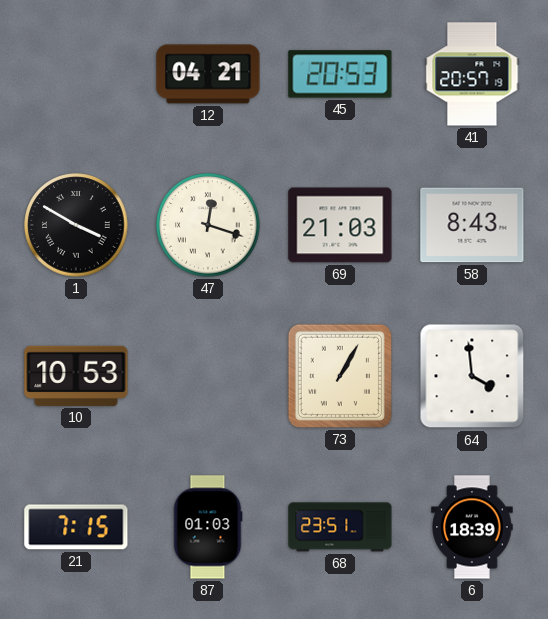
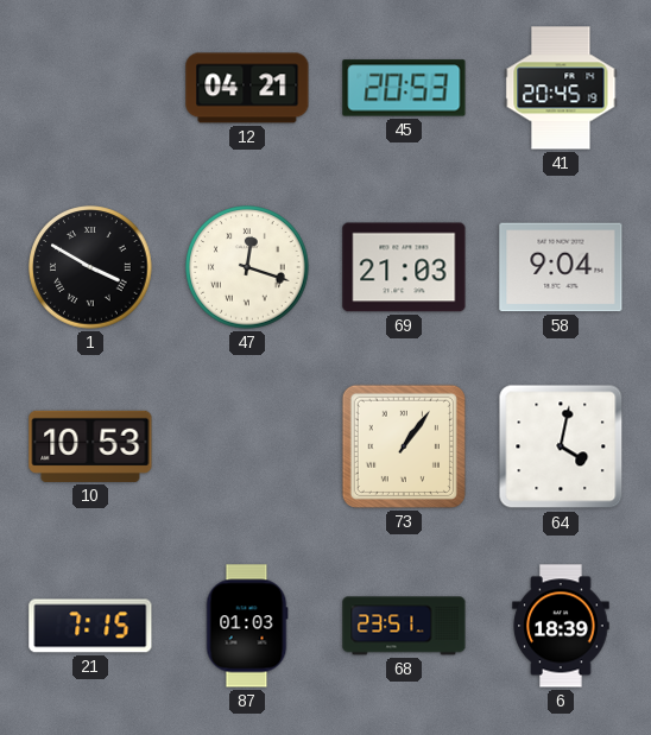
41: 20:57 -> 20:45 (561, 88)
58: 8:43 -> 9:04 (561, 267)
73: 1:05 -> 1:06 (404, 446)
64: 3:59 -> 4:02 (561, 446)
